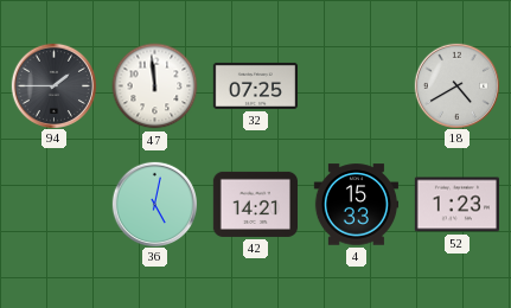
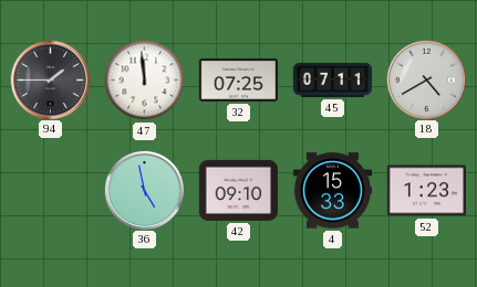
45: none -> 07:11 (332, 79)
36: 5:02 -> 4:58 (144, 190)
42: 14:21 -> 09:10 (238, 190)
